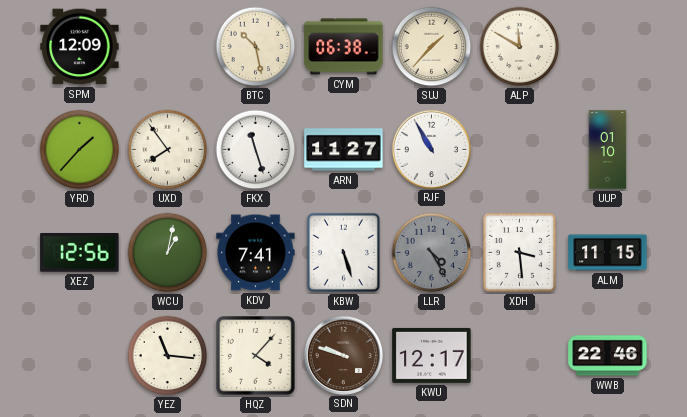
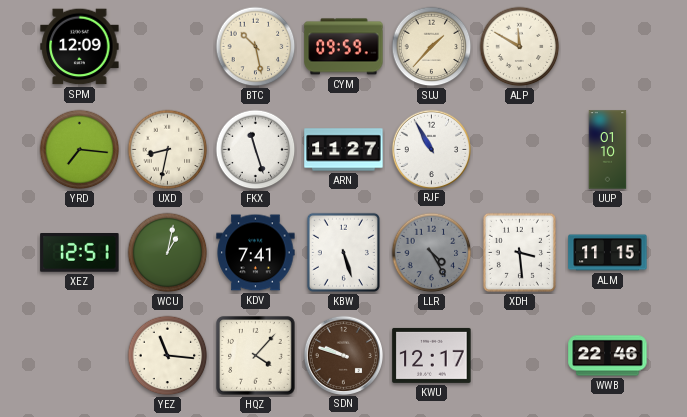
CYM: 06:38 -> 09:59 (344, 47)
YRD: 1:37 -> 7:16 (80, 150)
UXD: 7:54 -> 8:32 (168, 150)
XEZ: 12:56 -> 12:51 (80, 253)
